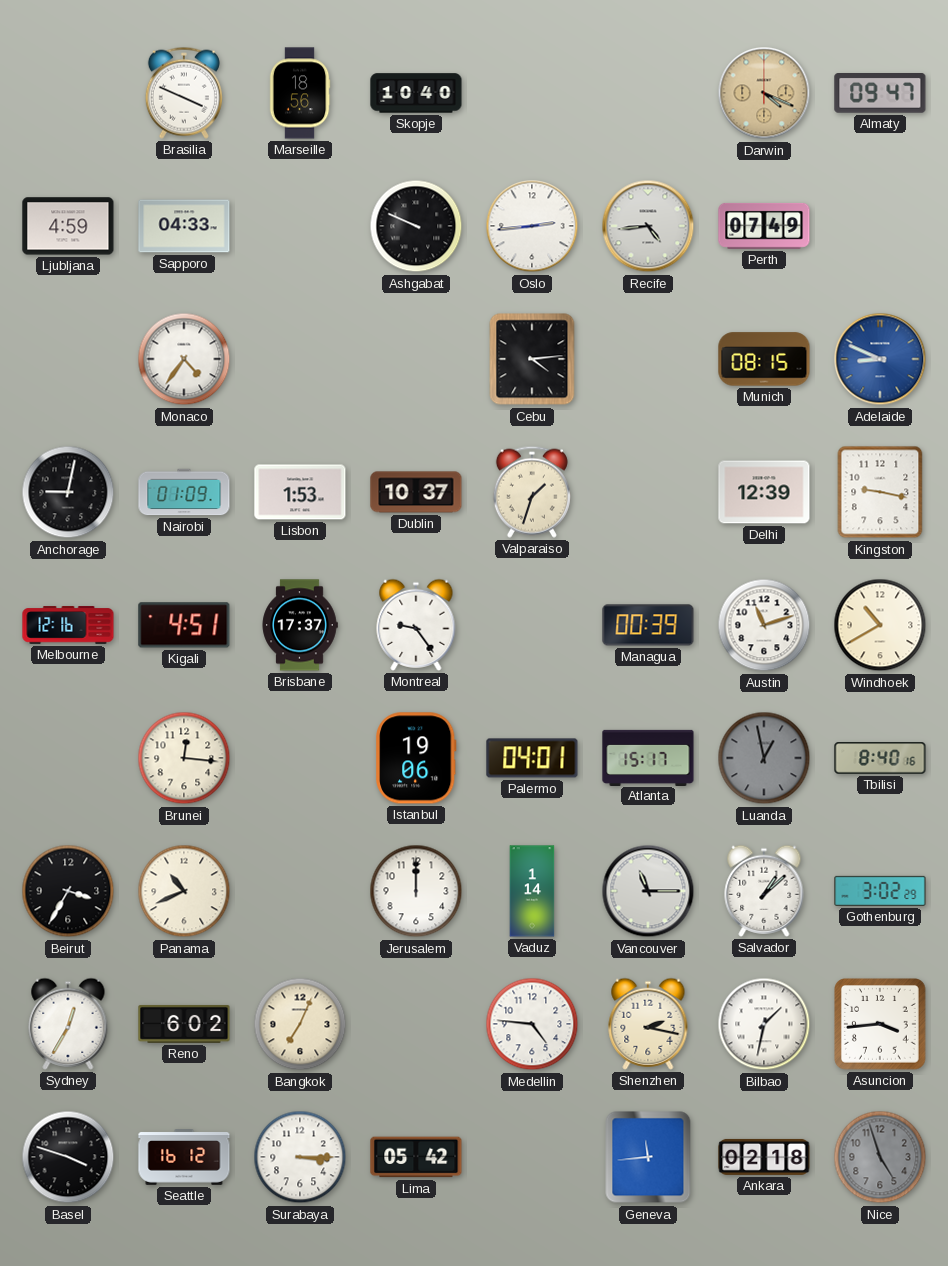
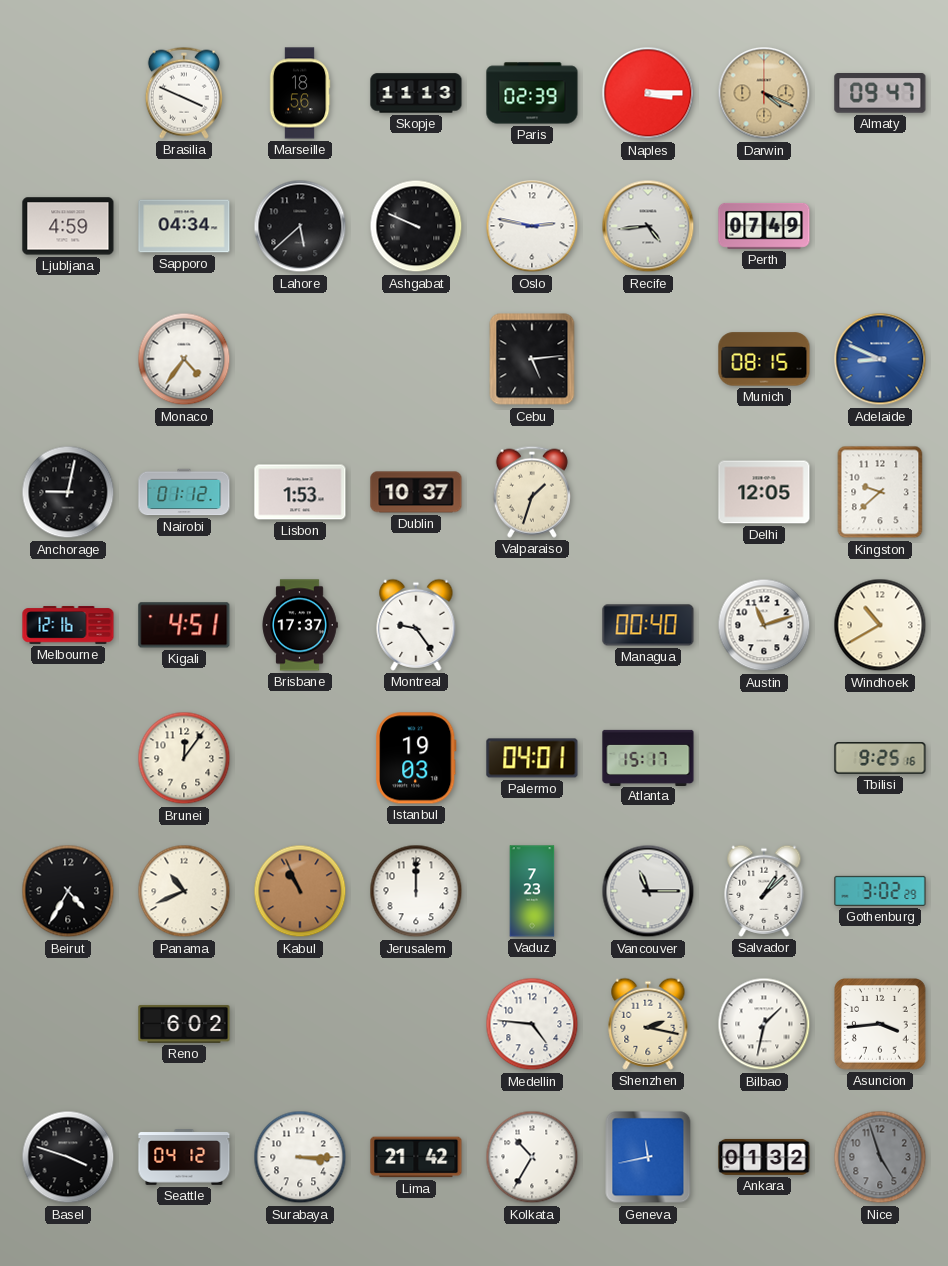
Skopje: 10:40 -> 11:13 (416, 93)
Paris: none -> 02:39 (532, 93)
Naples: none -> 3:15 (648, 93)
Sapporo: 04:33 -> 04:34 (184, 226)
Lahore: none -> 5:38 (300, 226)
Oslo: 2:44 -> 2:47 (532, 226)
Cebu: 4:14 -> 5:14 (532, 359)
Nairobi: 01:09 -> 01:12 (184, 492)
Delhi: 12:39 -> 12:05 (764, 492)
Kingston: 9:17 -> 9:38 (880, 492)
Managua: 00:39 -> 00:40 (648, 625)
Brunei: 12:16 -> 12:06 (184, 758)
Istanbul: 19:06 -> 19:03 (417, 758)
Luanda: 12:58 -> none (764, 758)
Tbilisi: 8:40 -> 9:25 (880, 758)
Beirut: 3:35 -> 4:35 (68, 891)
Kabul: none -> 10:56 (300, 891)
Vaduz: 1:14 -> 7:23 (532, 891)
Sydney: 12:35 -> none (68, 1024)
Bangkok: 7:04 -> none (300, 1024)
Seattle: 16:12 -> 04:12 (184, 1157)
Lima: 05:42 -> 21:42 (416, 1157)
Kolkata: none -> 10:35 (532, 1157)
Geneva: 11:44 -> 11:43 (648, 1157)
Ankara: 02:18 -> 01:32 (764, 1157)
